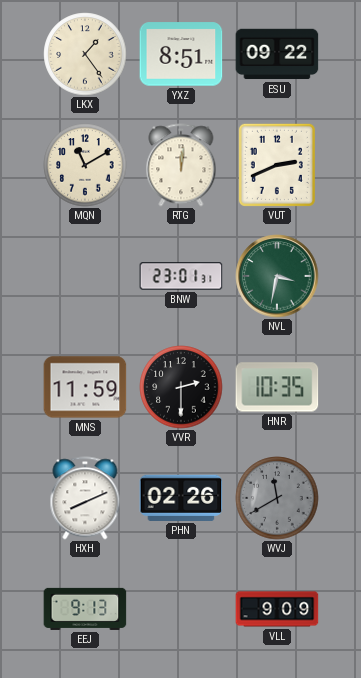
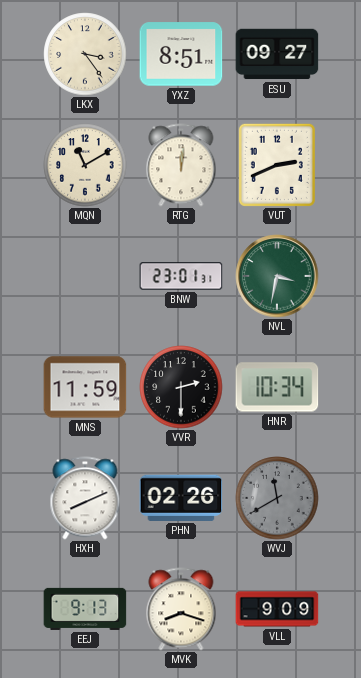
LKX: 1:24 -> 3:24 (85, 54)
ESU: 09:22 -> 09:27 (277, 54)
HNR: 10:35 -> 10:34 (277, 387)
MVK: none -> 8:18 (181, 609)
